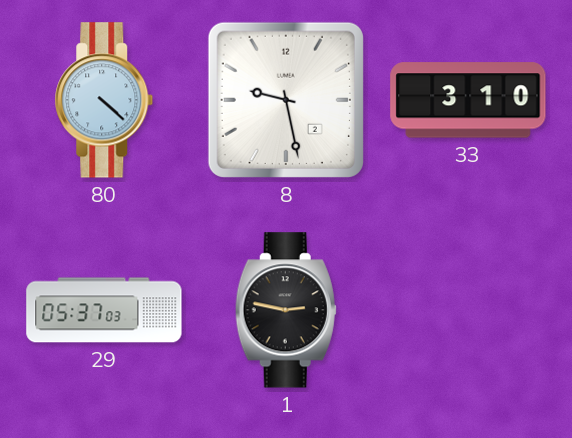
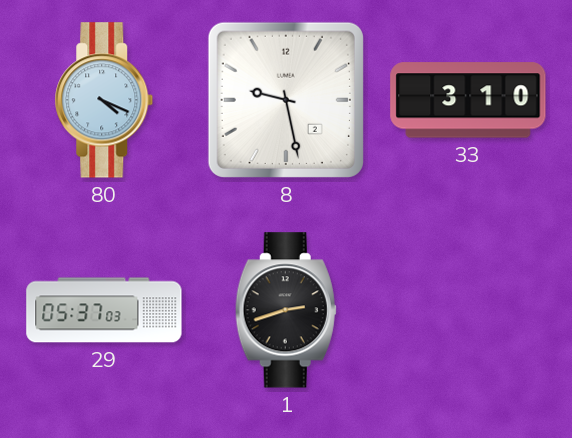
80: 4:22 -> 4:19 (104, 100)
1: 2:47 -> 2:42 (286, 310)
